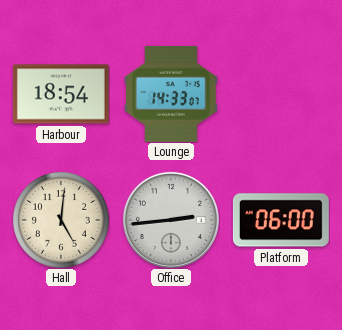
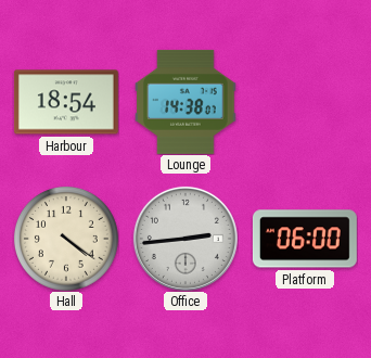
Lounge: 14:33 -> 14:38 (185, 102)
Hall: 5:01 -> 4:21 (66, 239)
